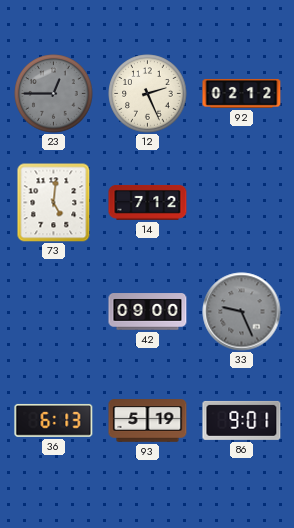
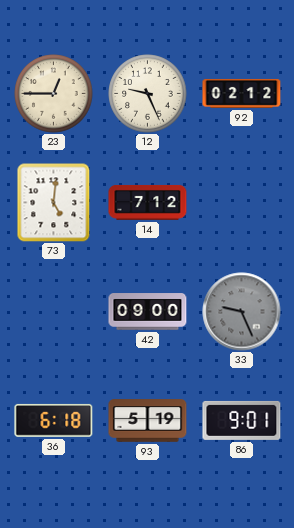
23 dial: grey -> cream (54, 94)
12: 2:26 -> 9:26 (148, 94)
36: 6:13 -> 6:18 (54, 420)
